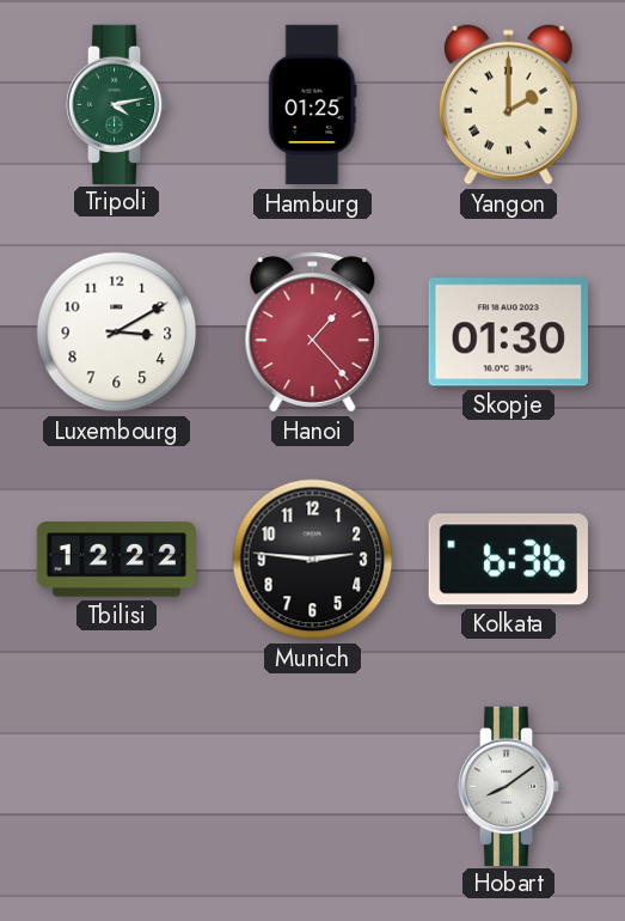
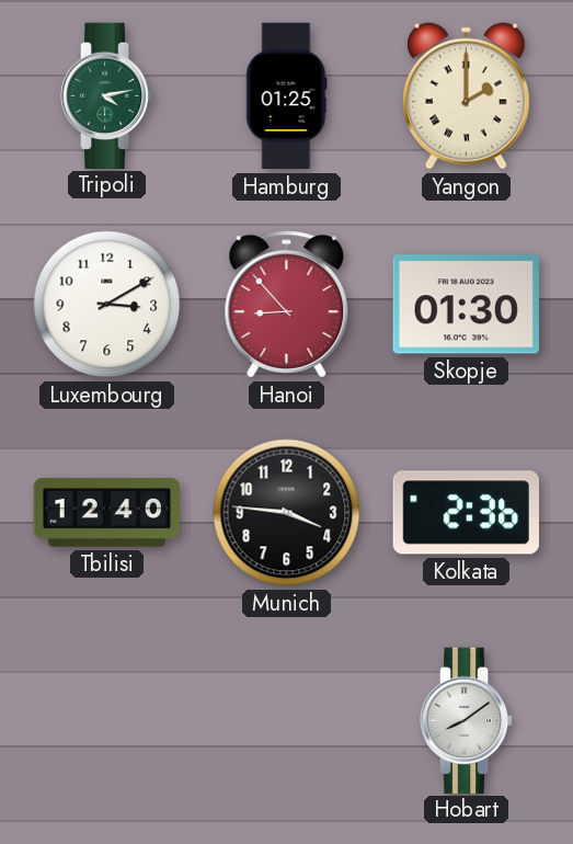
Hanoi: 1:23 -> 8:53 (287, 305)
Tbilisi: 12:22 -> 12:40 (106, 513)
Munich: 2:46 -> 3:46 (287, 513)
Kolkata: 6:36 -> 2:36 (466, 513)
